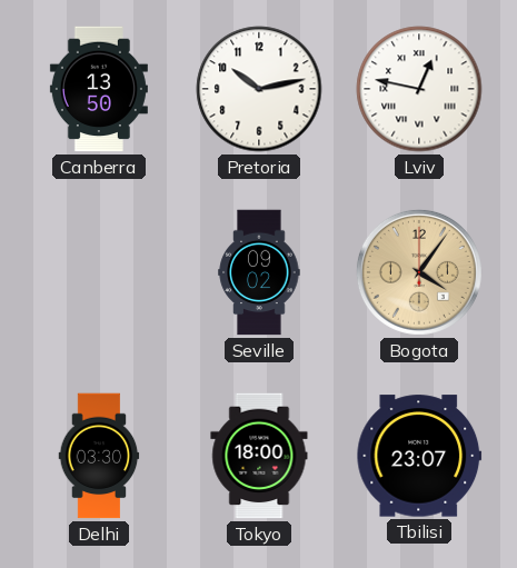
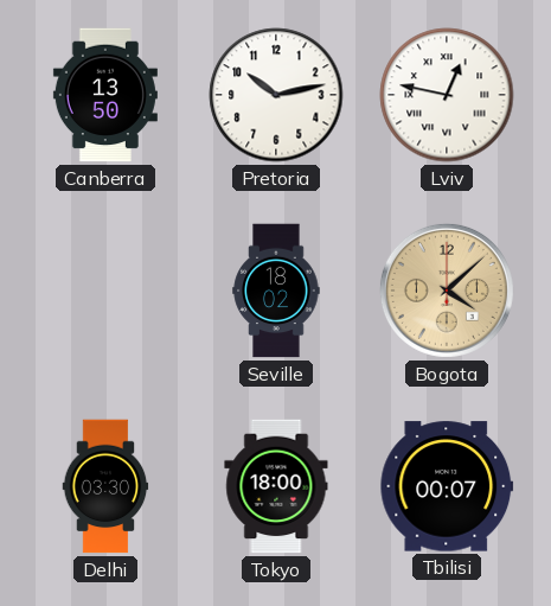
Seville: 09:02 -> 18:02 (276, 291)
Bogota: 4:06 -> 4:08 (447, 291)
Tbilisi: 23:07 -> 00:07 (447, 486)
